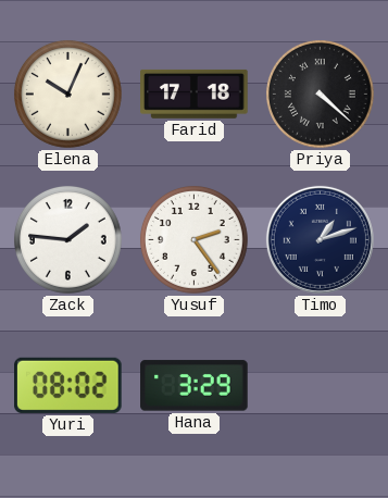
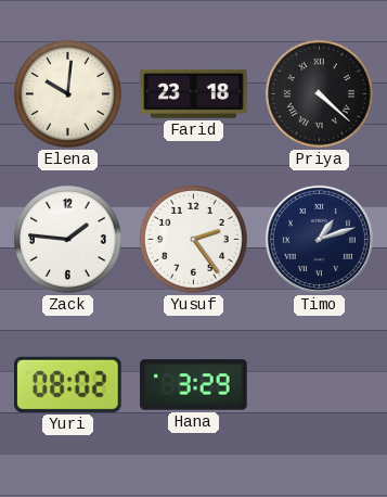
Elena: 10:04 -> 10:01 (67, 93)
Farid: 17:18 -> 23:18 (194, 93)
